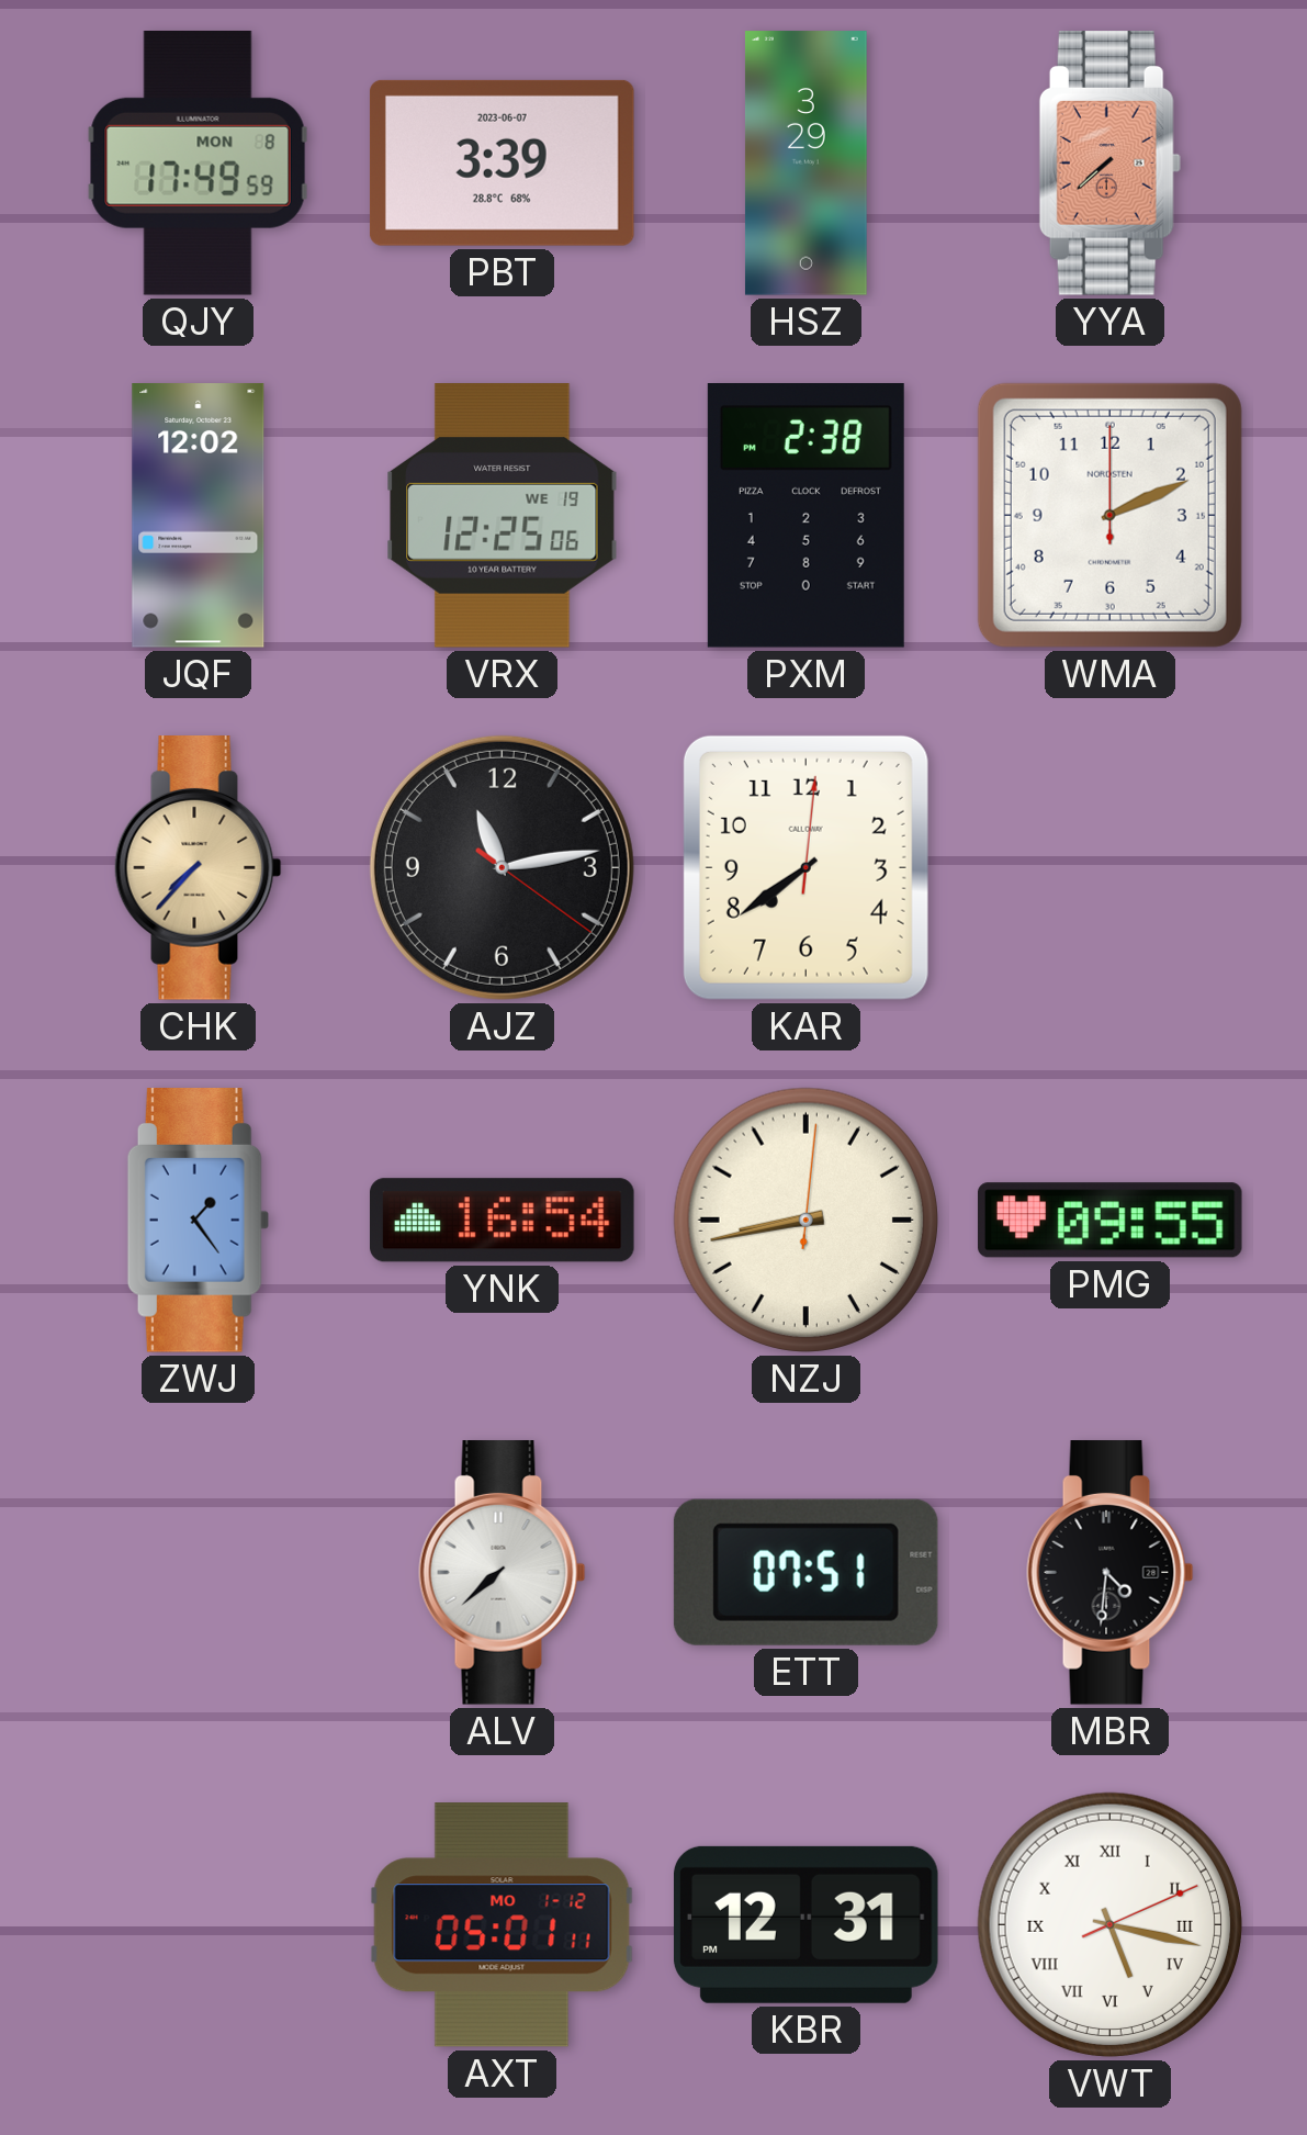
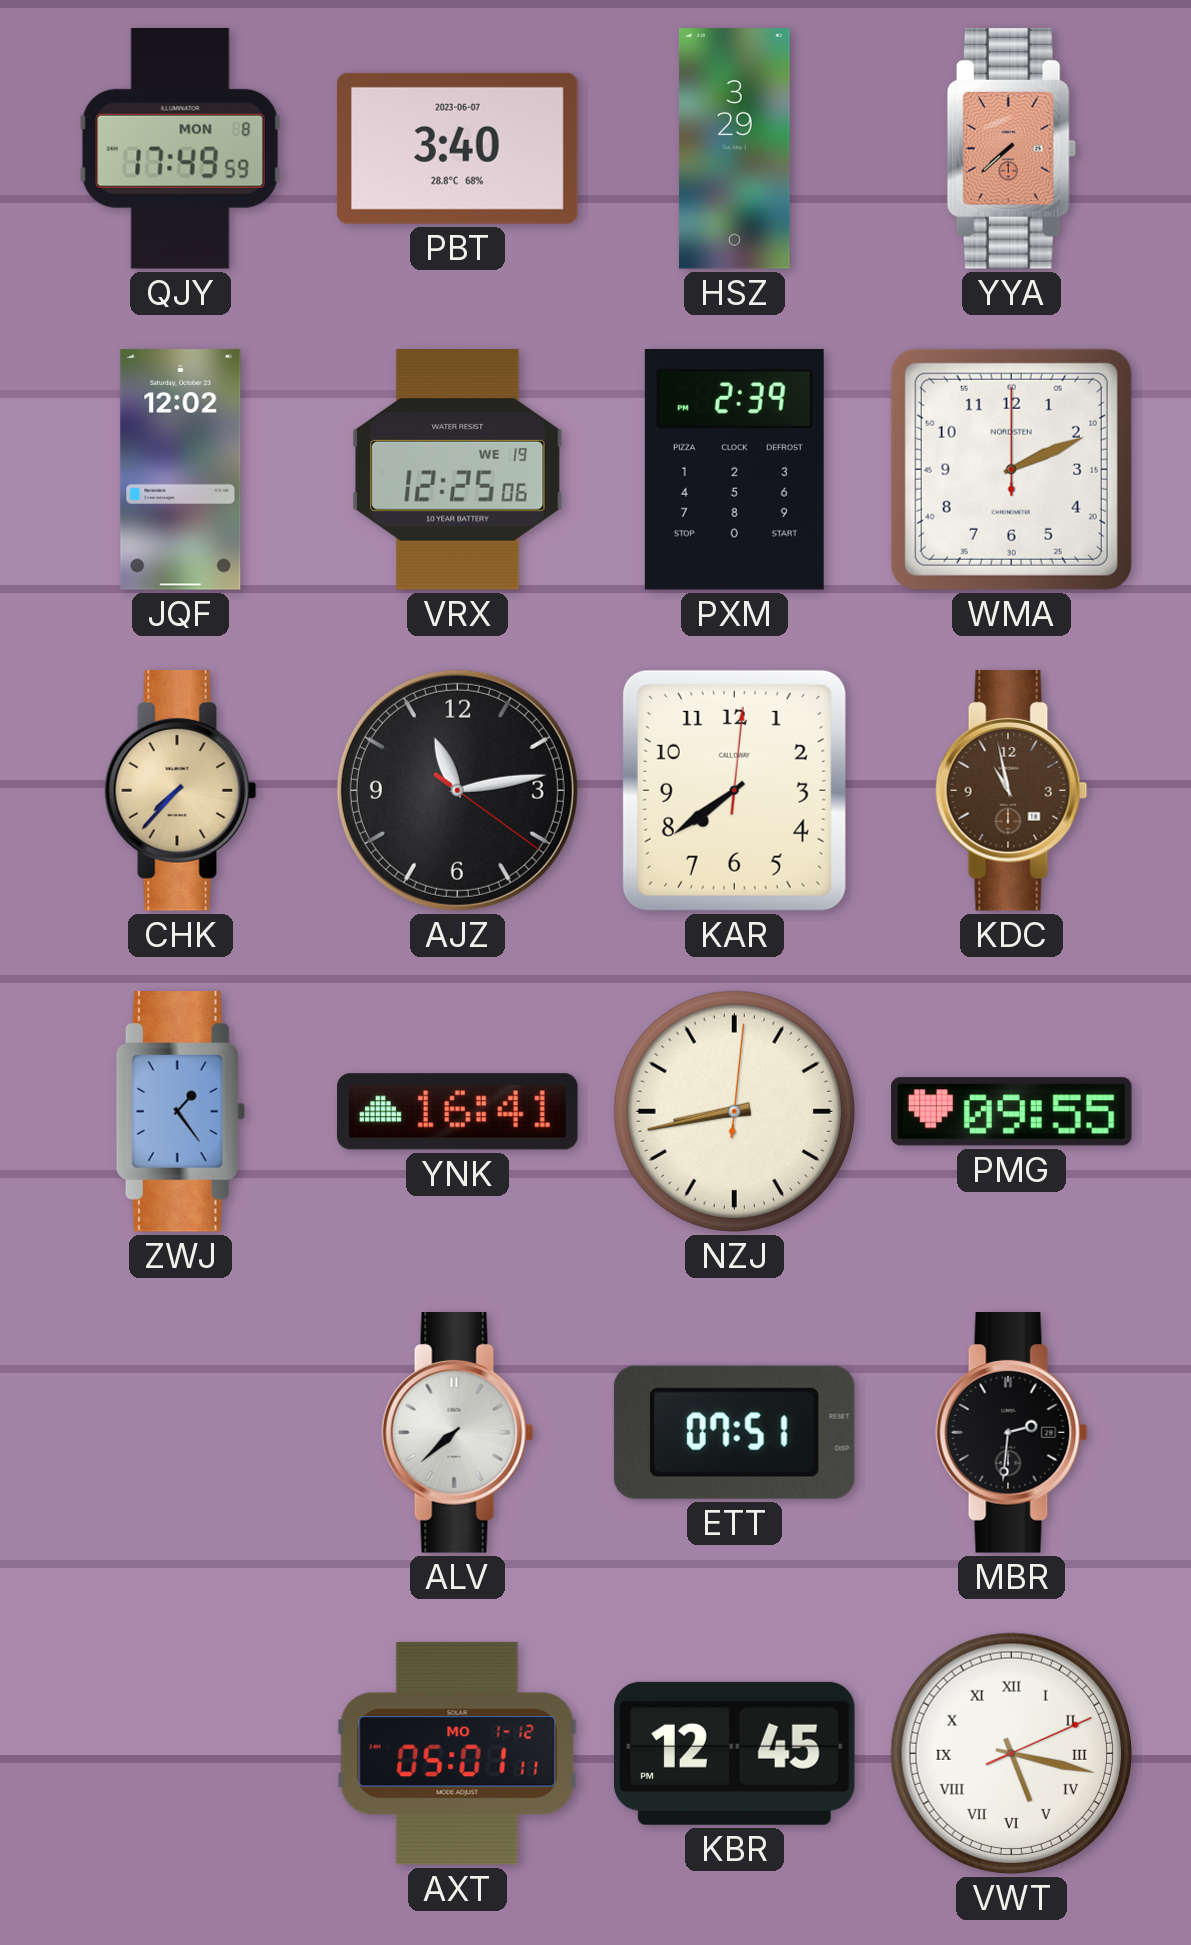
PBT: 3:39 -> 3:40 (457, 148)
PXM: 2:38 -> 2:39 (734, 470)
KDC: none -> 10:58 (1012, 791)
YNK: 16:54 -> 16:41 (458, 1112)
MBR: 4:31 -> 2:31 (1012, 1433)
KBR: 12:31 -> 12:45 (735, 1753)
